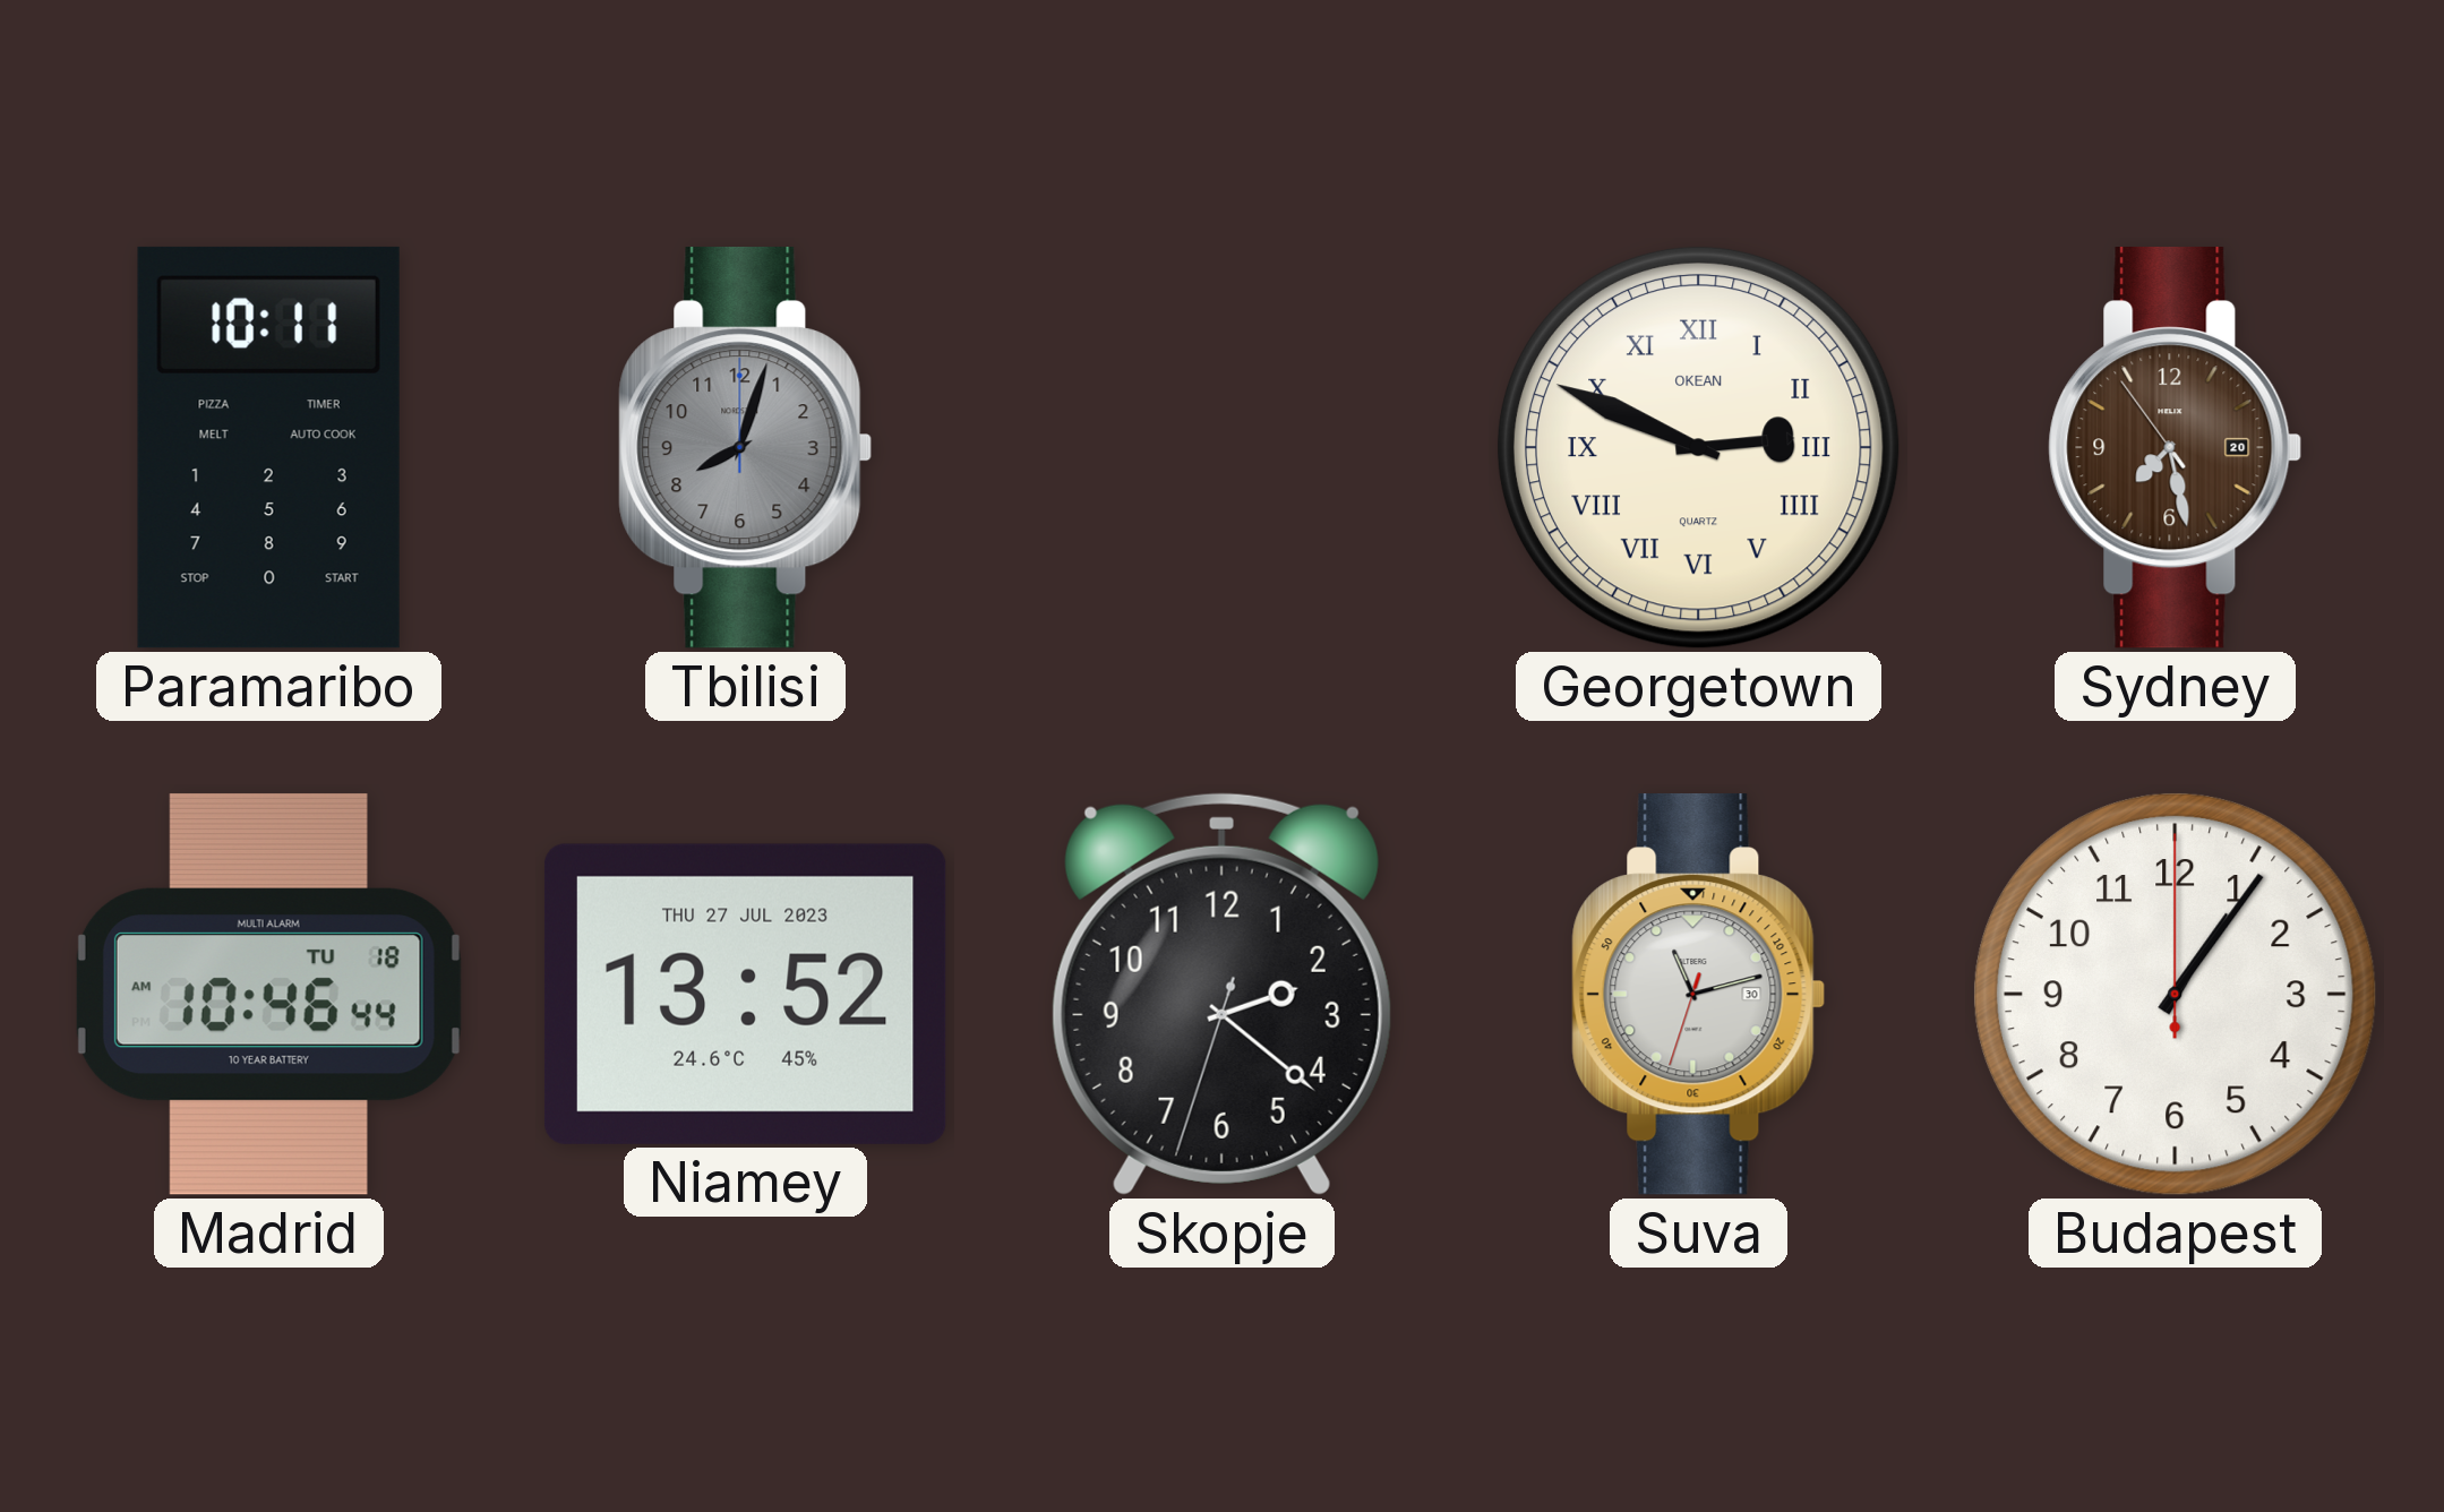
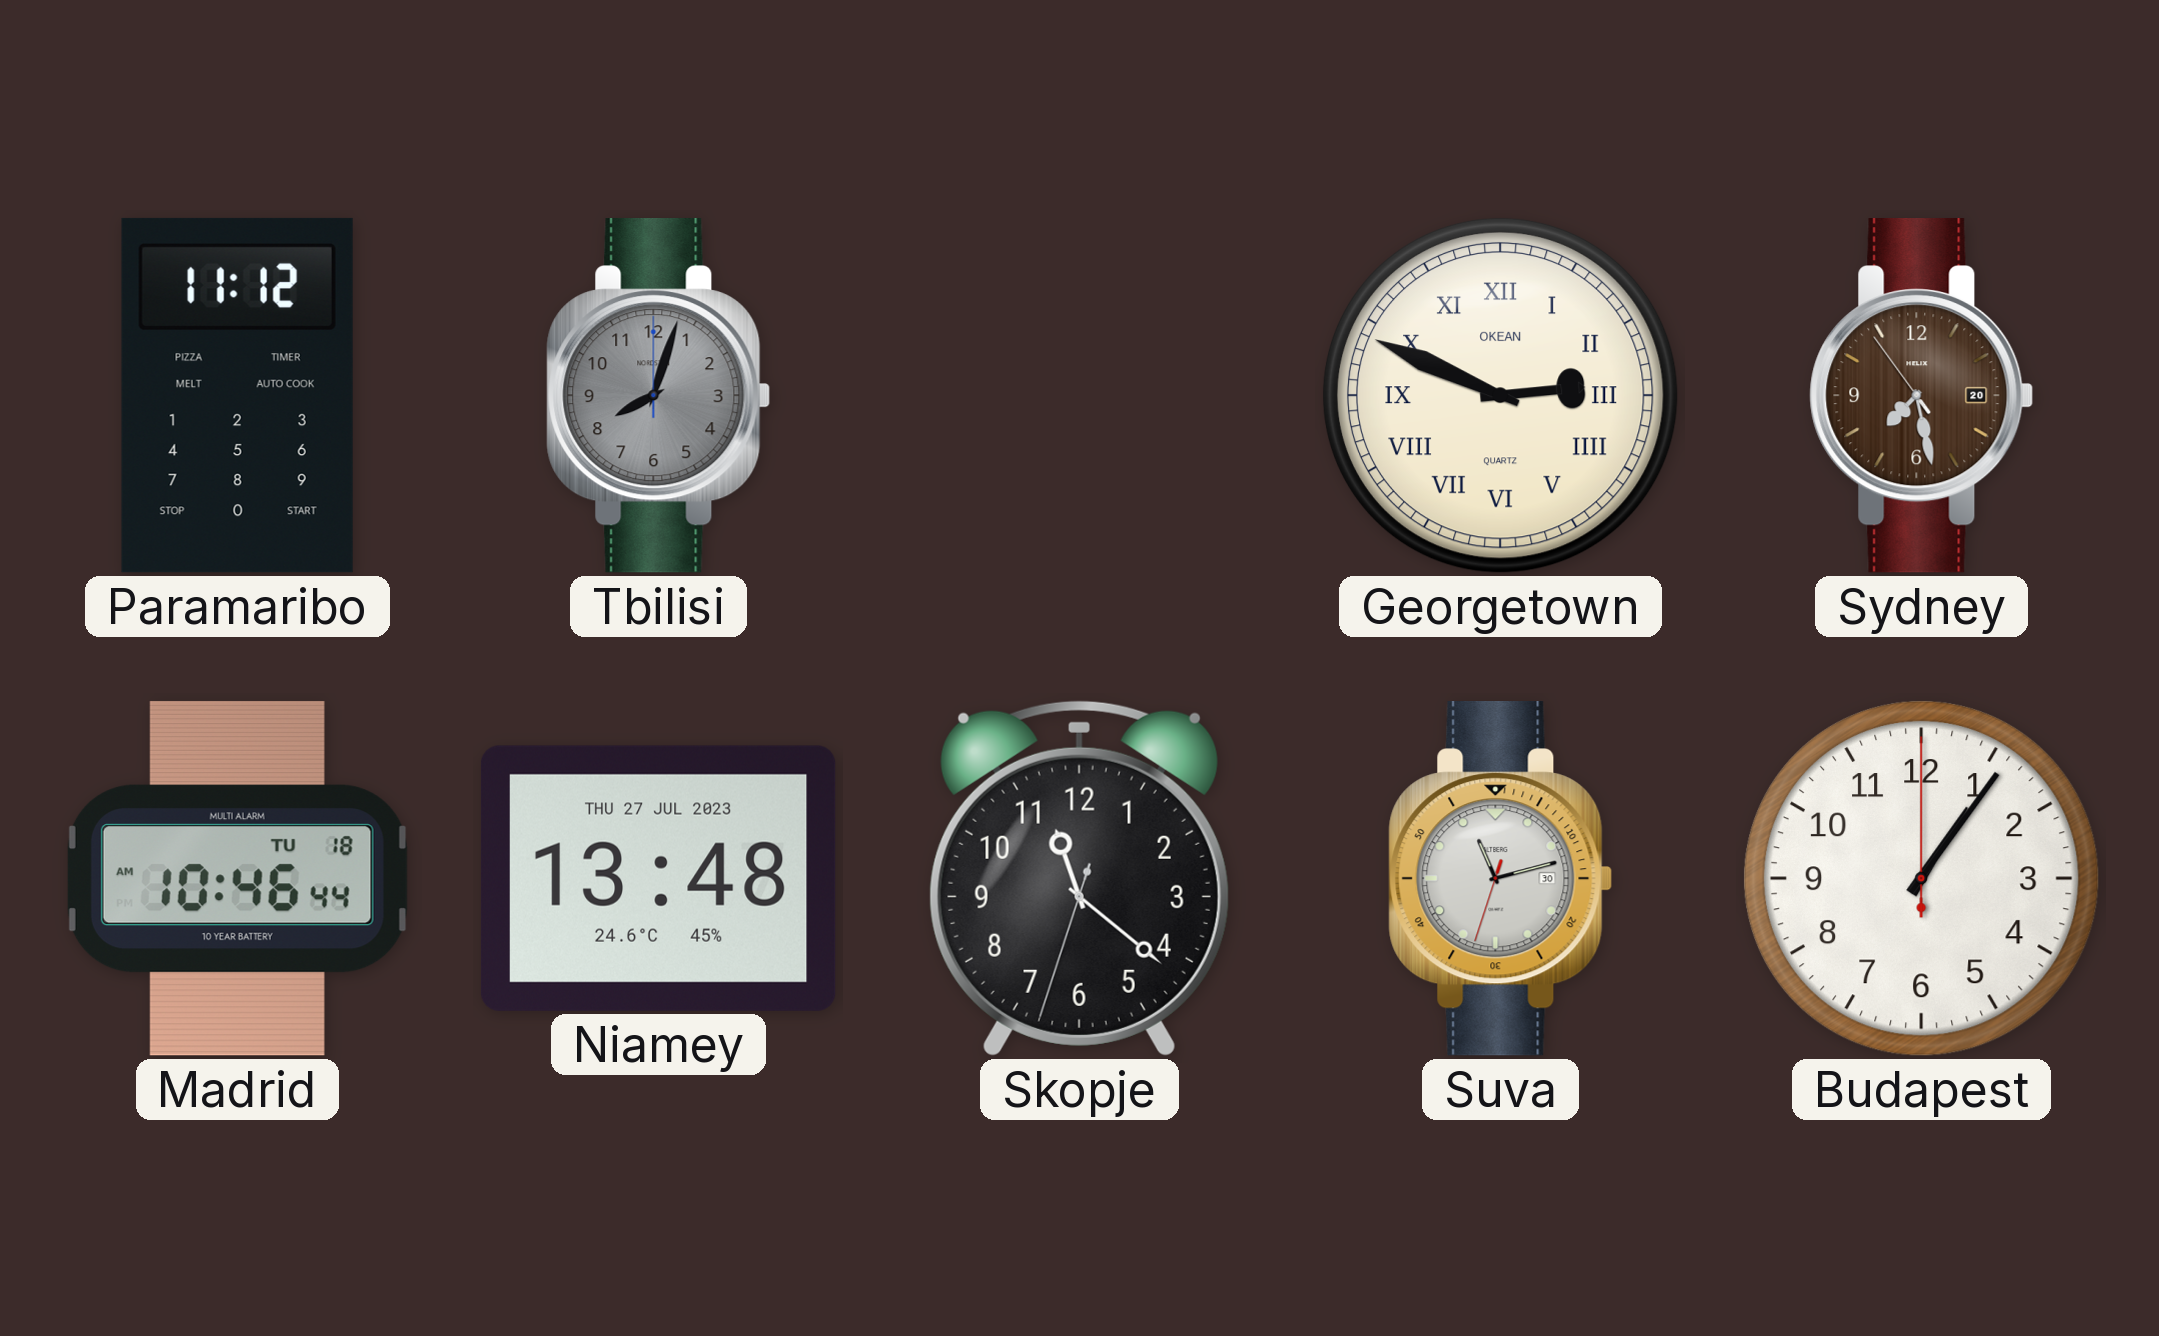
Paramaribo: 10:11 -> 11:12 (237, 395)
Niamey: 13:52 -> 13:48 (658, 878)
Skopje: 2:21 -> 11:21 (1079, 878)
